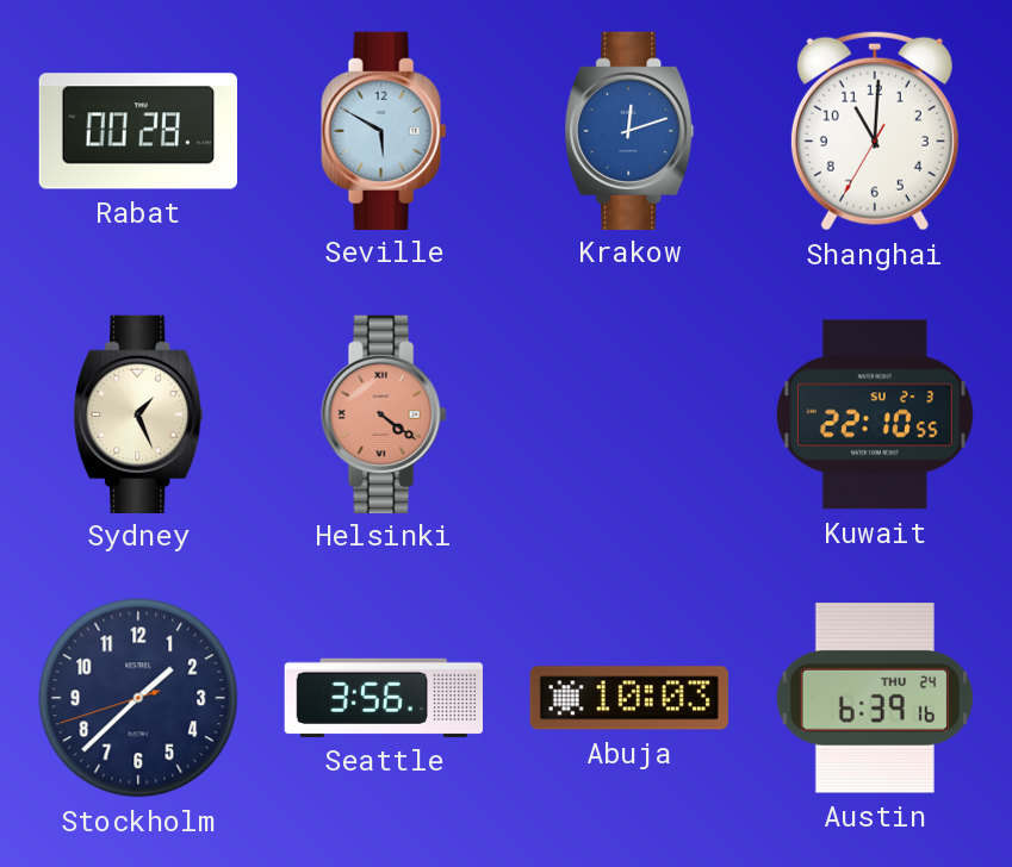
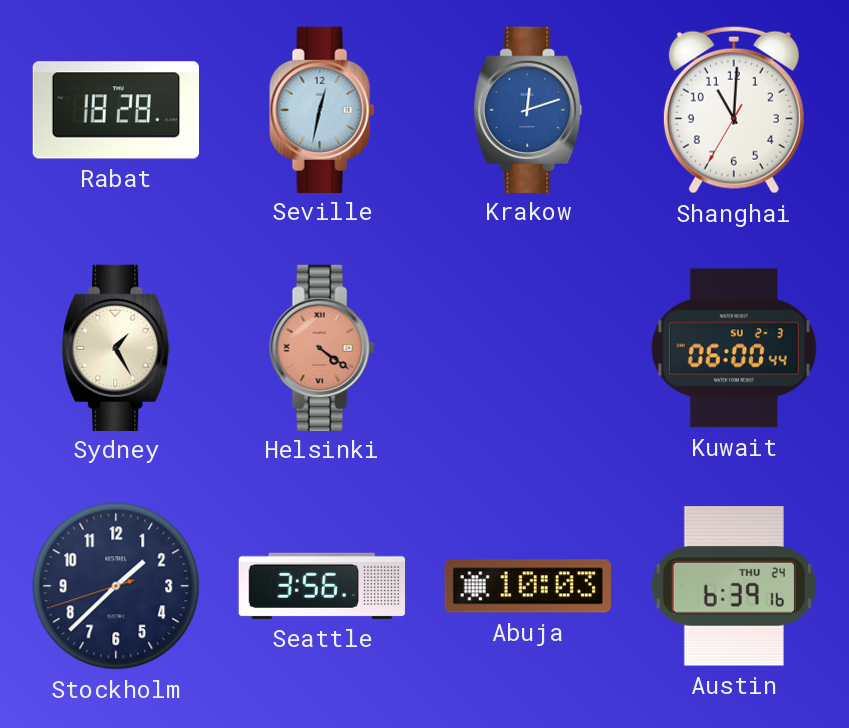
Rabat: 00:28 -> 18:28 (115, 110)
Seville: 5:50 -> 12:32 (322, 109)
Sydney: 1:26 -> 1:25 (116, 347)
Kuwait: 22:10 -> 06:00 (734, 348)
